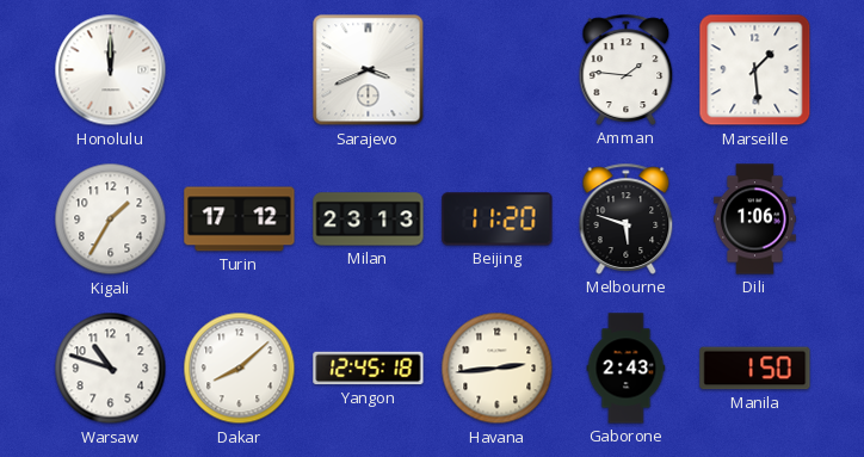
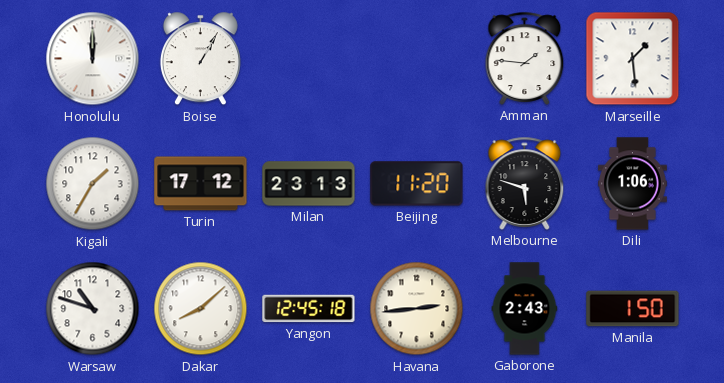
Boise: none -> 1:05 (200, 59)
Sarajevo: 3:41 -> none (369, 70)
